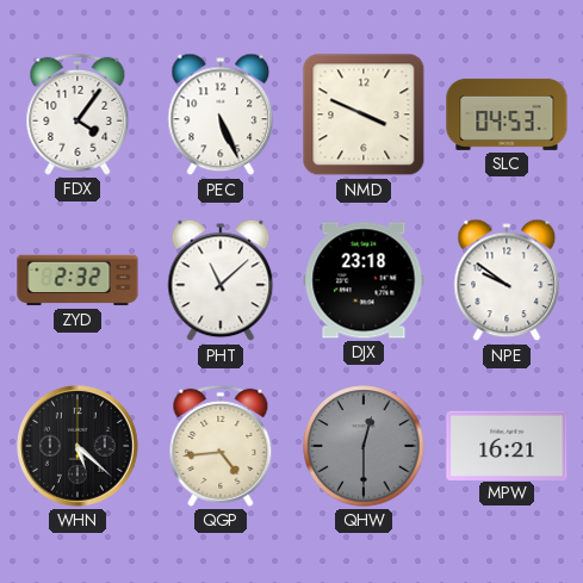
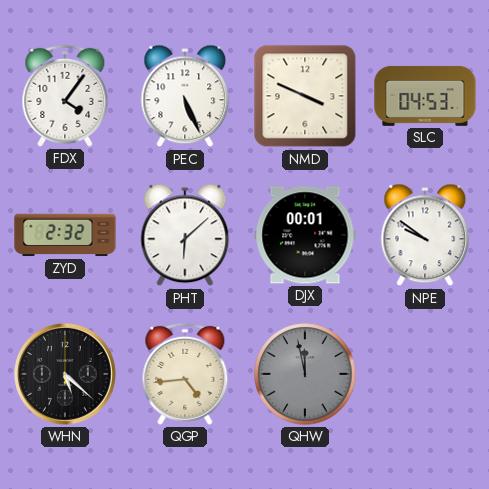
PHT: 11:08 -> 6:08 (185, 235)
DJX: 23:18 -> 00:01 (305, 235)
QHW: 12:30 -> 11:58 (305, 374)
MPW: 16:21 -> none (507, 445)
